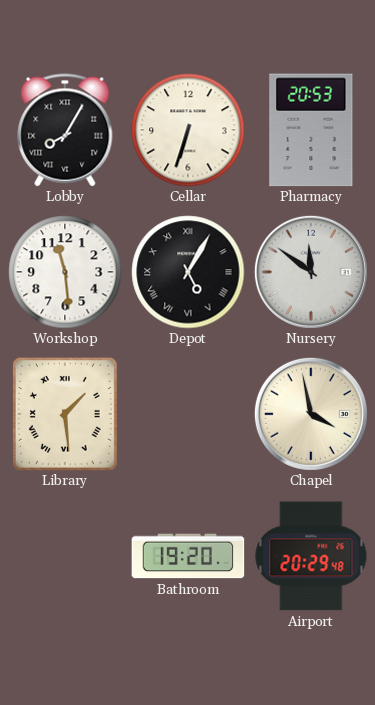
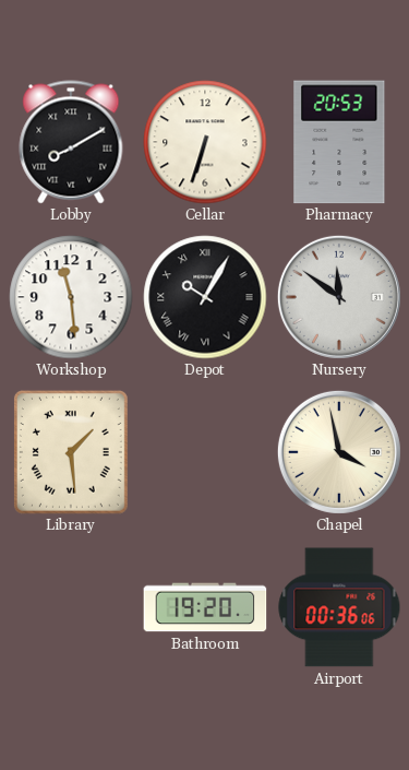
Lobby: 8:05 -> 8:10 (71, 142)
Depot: 5:05 -> 10:05 (205, 297)
Airport: 20:29 -> 00:36 (339, 607)
